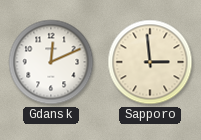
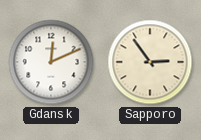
Sapporo: 2:59 -> 2:54 (150, 62)
